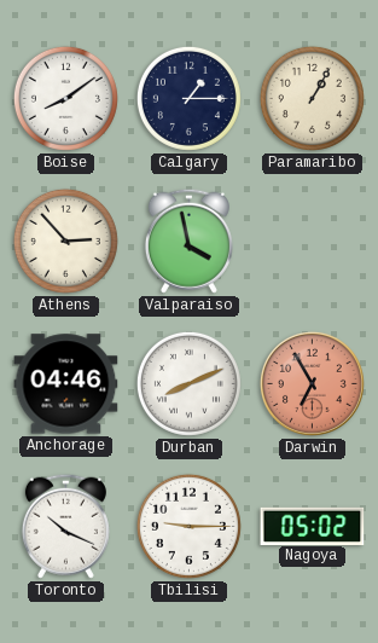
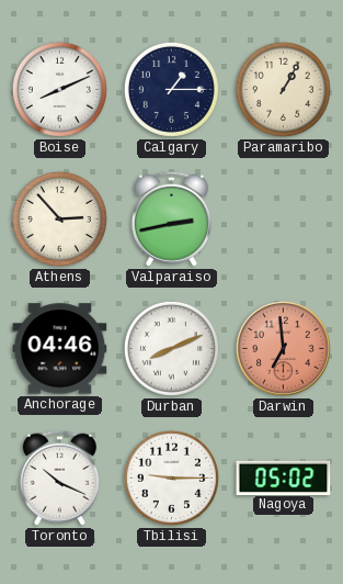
Boise: 8:09 -> 8:11 (59, 89)
Valparaiso: 3:58 -> 2:43 (171, 218)
Darwin: 6:55 -> 6:59 (283, 348)
